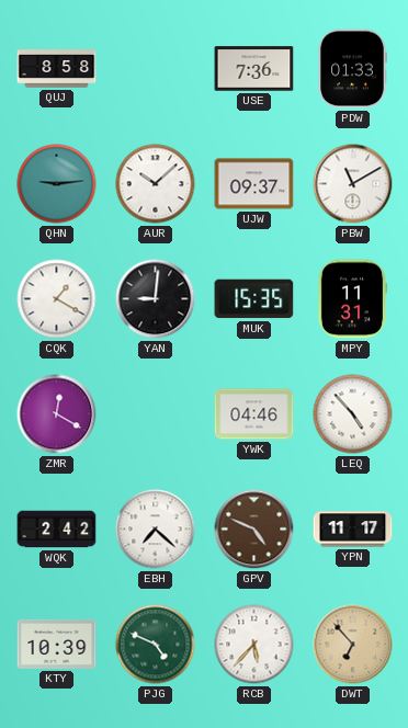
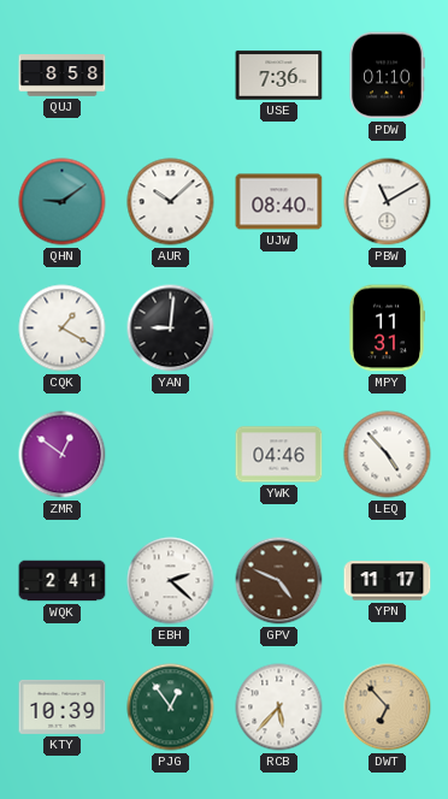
PDW: 01:33 -> 01:10 (387, 76)
QHN: 9:14 -> 9:09 (63, 202)
UJW: 09:37 -> 08:40 (279, 202)
MUK: 15:35 -> none (254, 299)
ZMR: 12:20 -> 12:51 (63, 455)
WQK: 2:42 -> 2:41 (63, 581)
EBH: 7:22 -> 2:22 (171, 581)
PJG: 4:49 -> 12:54 (171, 708)
